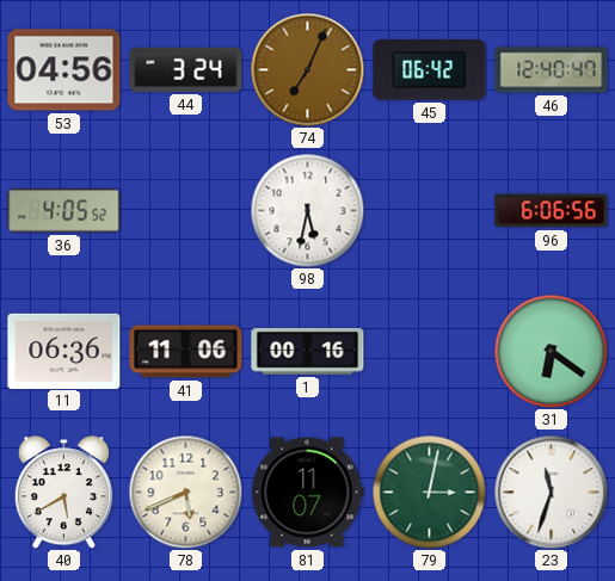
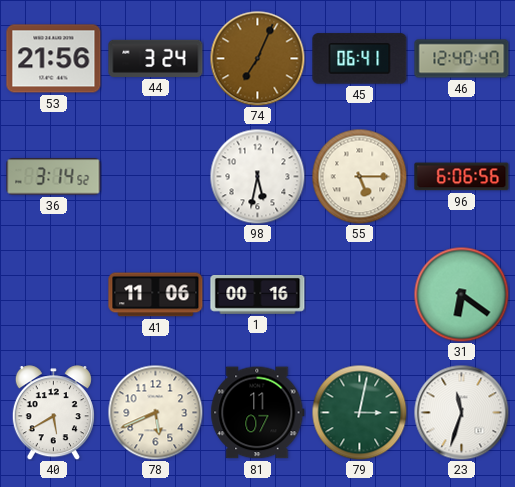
53: 04:56 -> 21:56 (54, 59)
45: 06:42 -> 06:41 (360, 59)
36: 4:05 -> 3:14 (54, 177)
55: none -> 5:15 (359, 176)
11: 06:36 -> none (64, 351)
